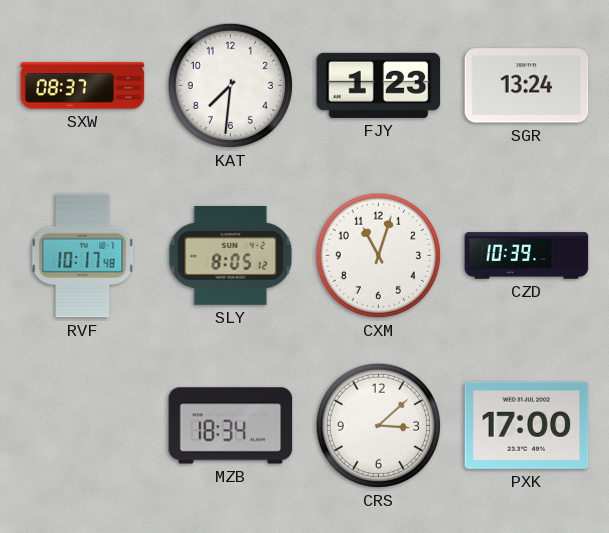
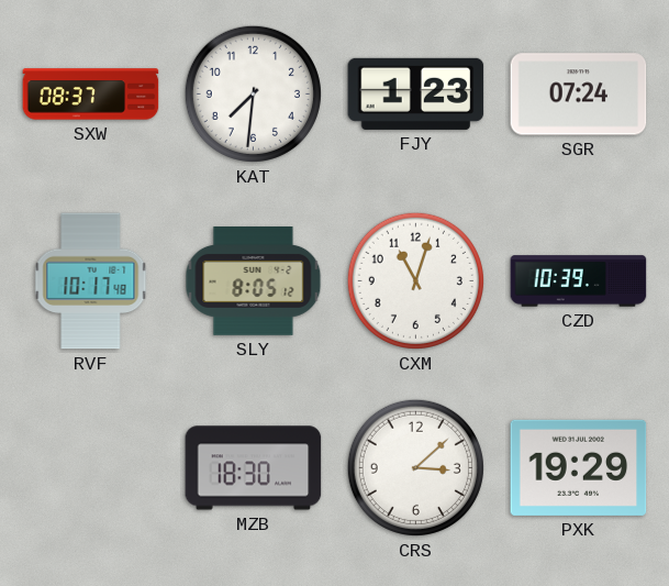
SGR: 13:24 -> 07:24 (579, 95)
MZB: 18:34 -> 18:30 (254, 468)
PXK: 17:00 -> 19:29 (579, 467)
